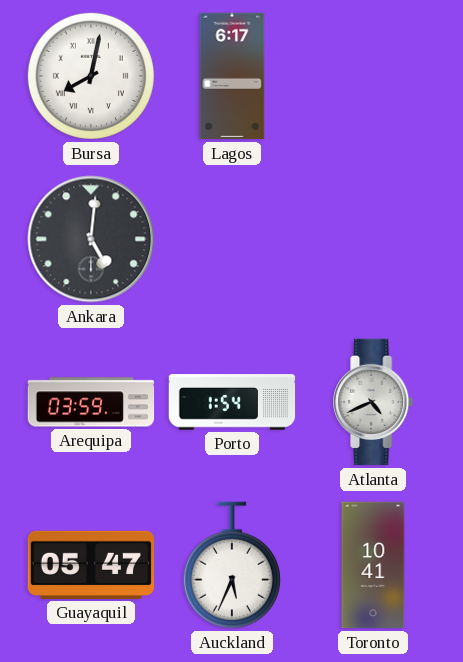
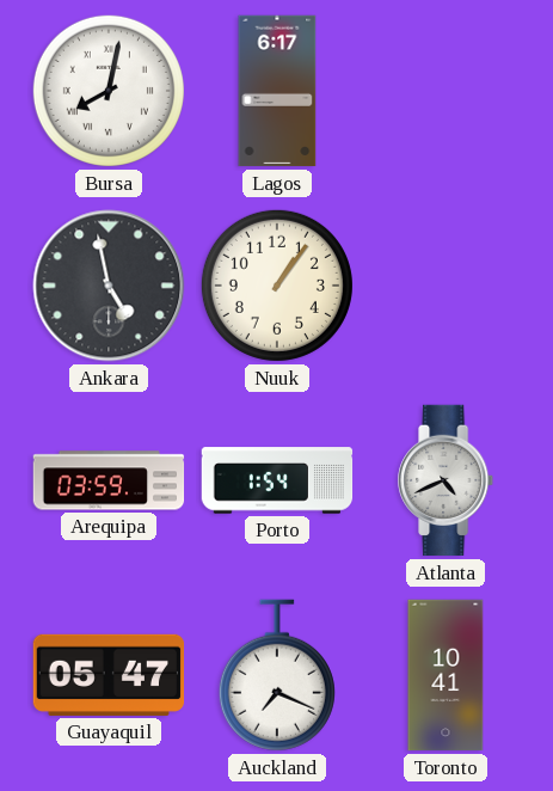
Ankara: 5:01 -> 4:58 (109, 286)
Nuuk: none -> 1:06 (277, 286)
Auckland: 5:34 -> 7:19 (277, 675)
